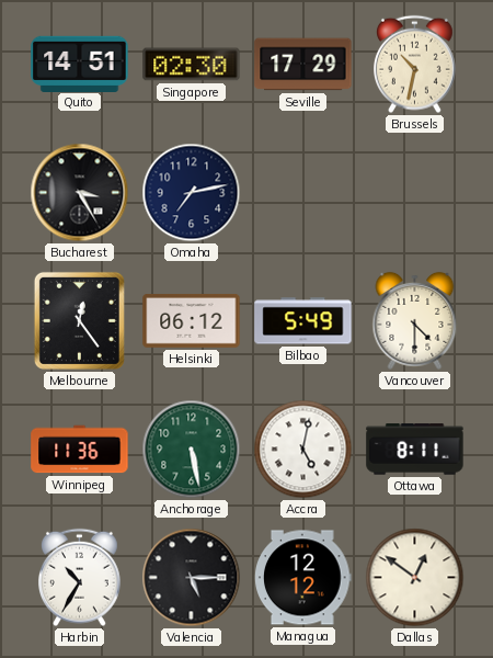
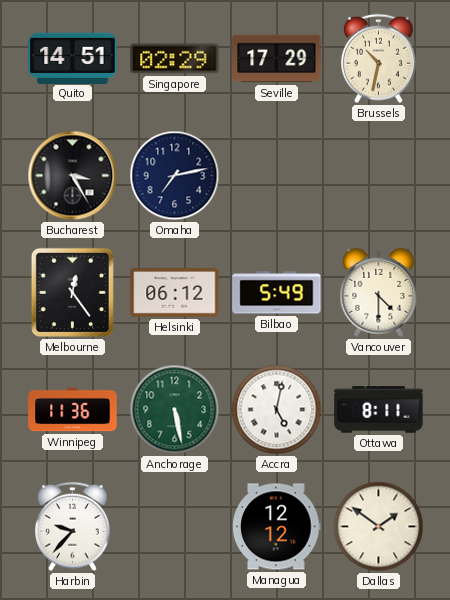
Singapore: 02:30 -> 02:29 (175, 59)
Harbin: 10:35 -> 9:37 (73, 527)
Valencia: 5:15 -> none (192, 578)
Dallas: 12:51 -> 1:51 (379, 527)
